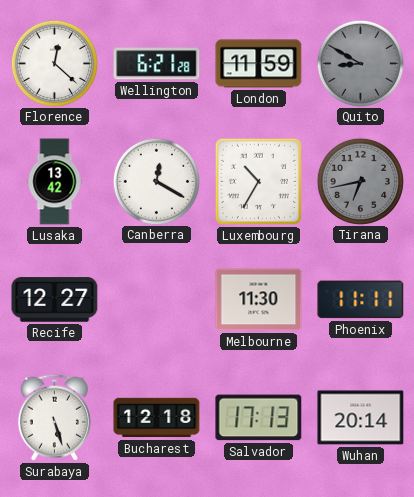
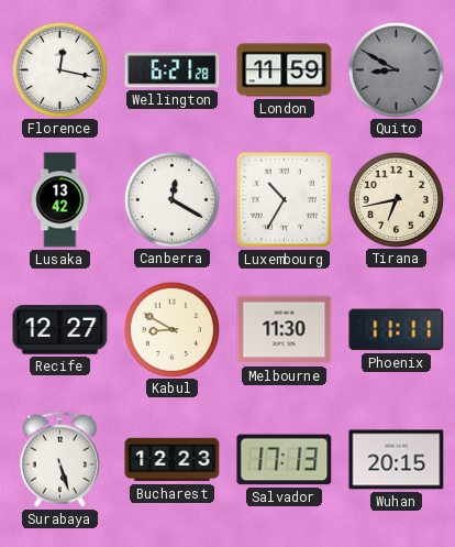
Florence: 12:22 -> 12:17 (59, 69)
Tirana dial: grey -> cream (396, 199)
Kabul: none -> 8:50 (171, 329)
Bucharest: 12:18 -> 12:23 (173, 460)
Wuhan: 20:14 -> 20:15 (397, 460)
